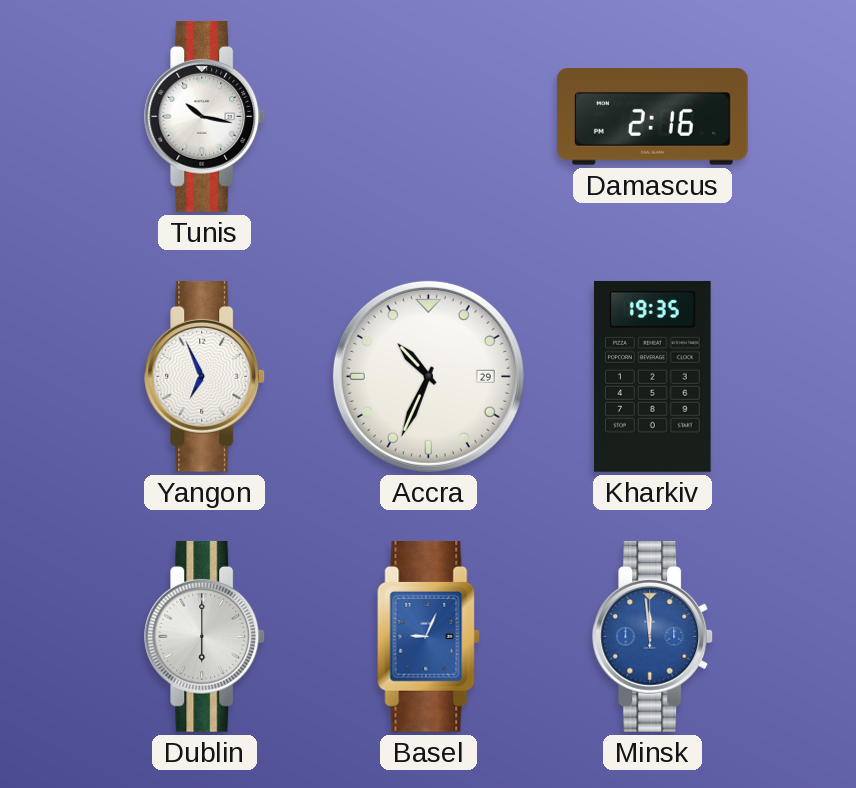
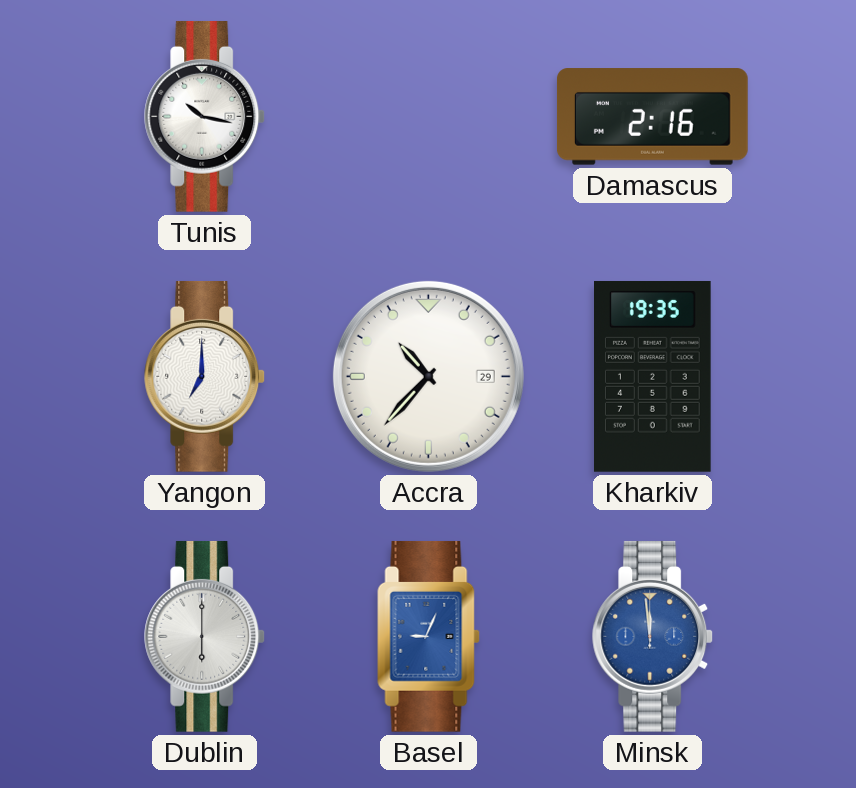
Yangon: 6:56 -> 7:00 (205, 376)
Accra: 10:34 -> 10:37 (428, 376)
